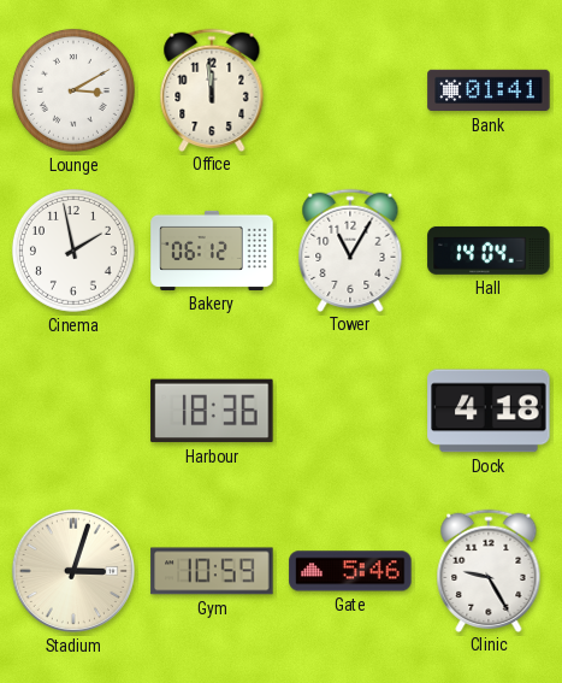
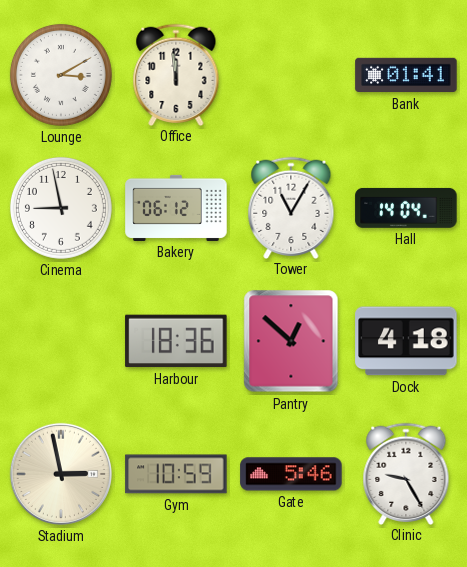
Cinema: 1:58 -> 8:58 (61, 208)
Pantry: none -> 12:52 (291, 341)
Stadium: 3:03 -> 2:58 (61, 474)
